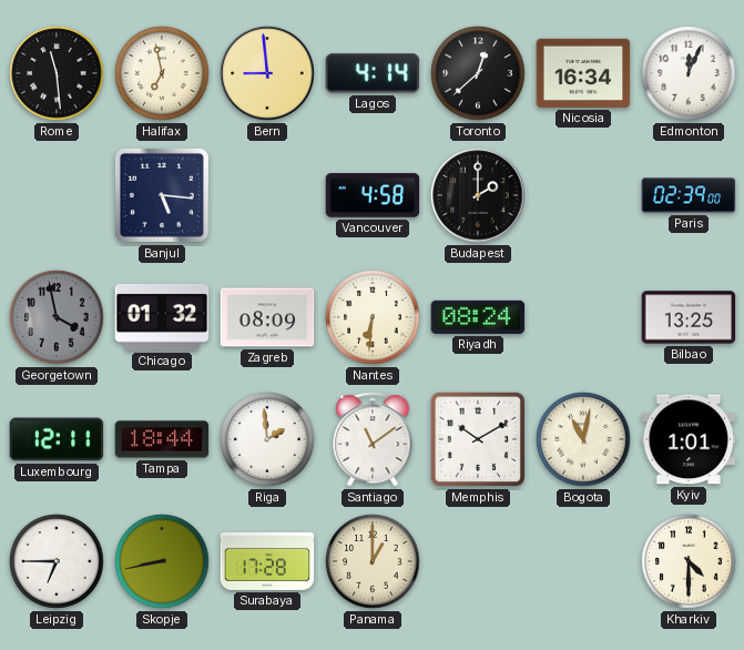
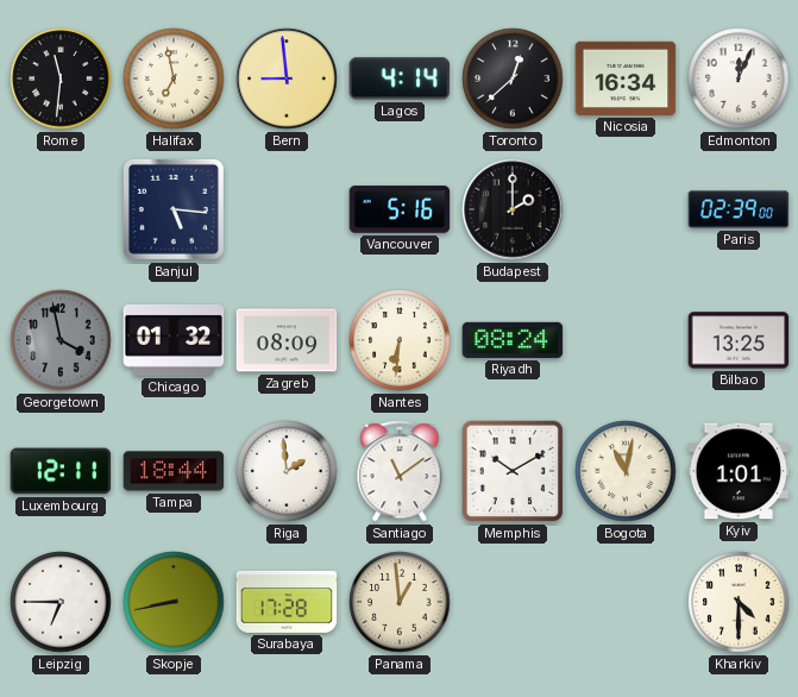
Rome: 11:29 -> 11:31 (61, 79)
Vancouver: 4:58 -> 5:16 (400, 209)
Panama: 1:00 -> 12:59 (400, 602)
